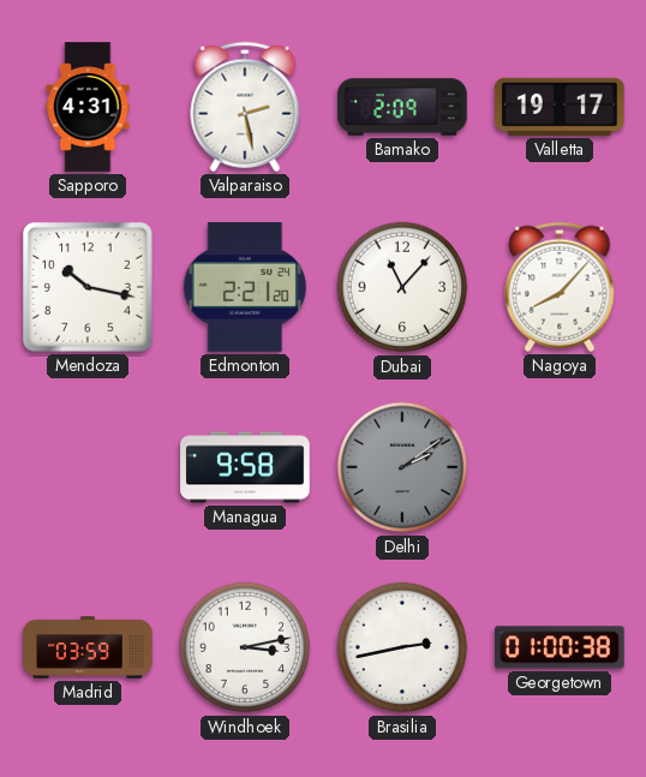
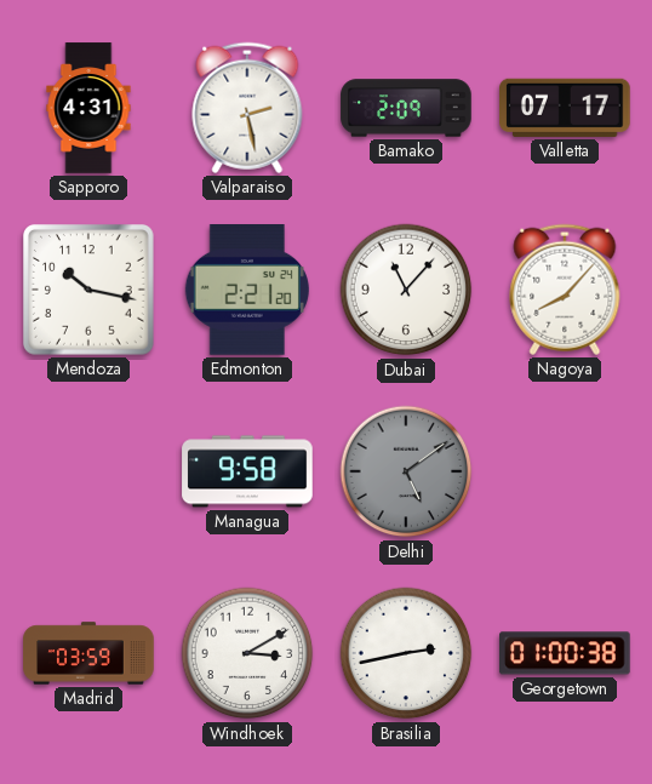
Valletta: 19:17 -> 07:17 (565, 108)
Delhi: 2:09 -> 5:09 (406, 471)
Windhoek: 3:13 -> 3:10 (247, 653)
